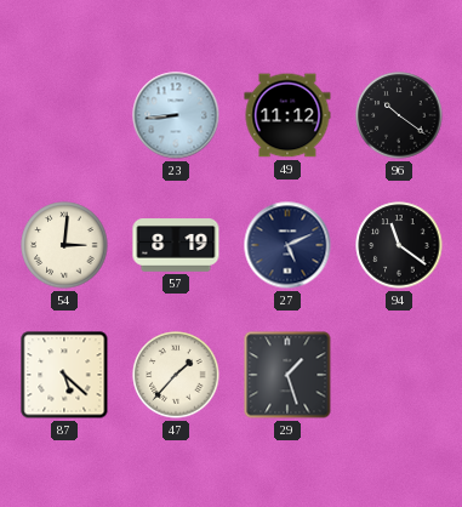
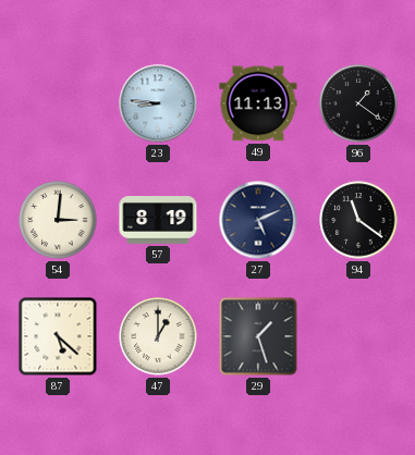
23: 8:44 -> 8:46 (158, 103)
49: 11:12 -> 11:13 (258, 103)
96: 10:21 -> 1:21 (358, 103)
47: 1:37 -> 1:00 (158, 336)
